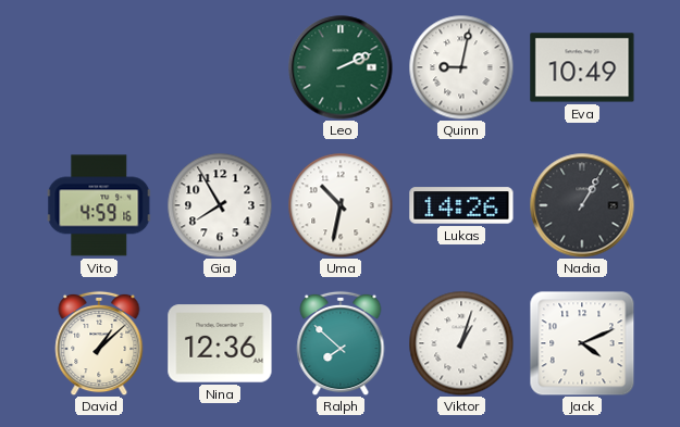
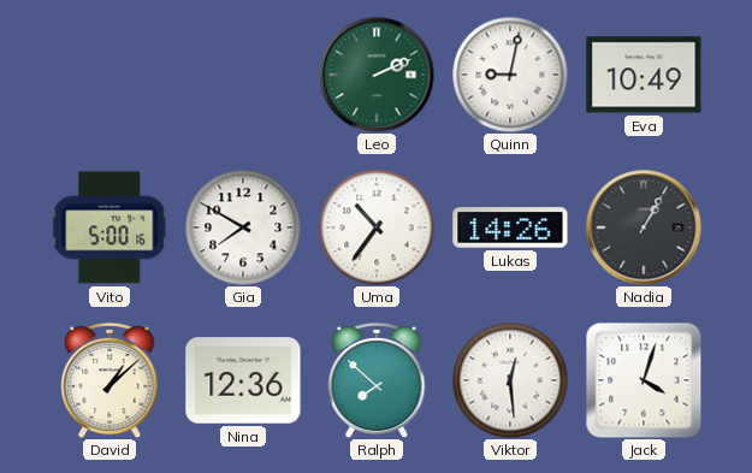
Vito: 4:59 -> 5:00 (109, 227)
Gia: 7:55 -> 7:50 (243, 227)
Uma: 10:32 -> 10:36 (377, 227)
Viktor: 1:03 -> 12:29 (510, 380)
Jack: 4:11 -> 4:03 (644, 380)
